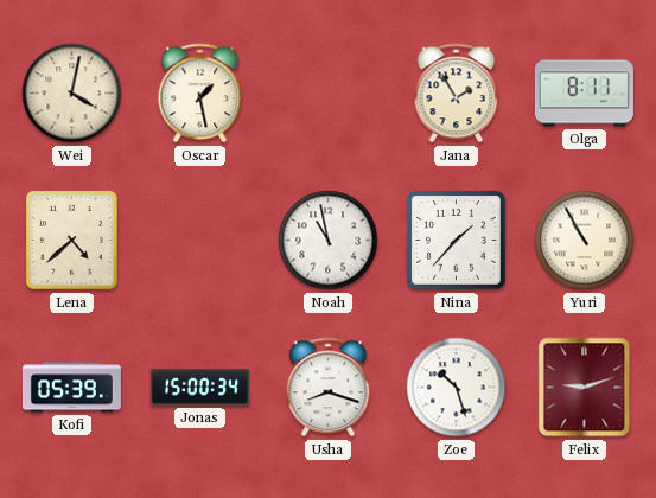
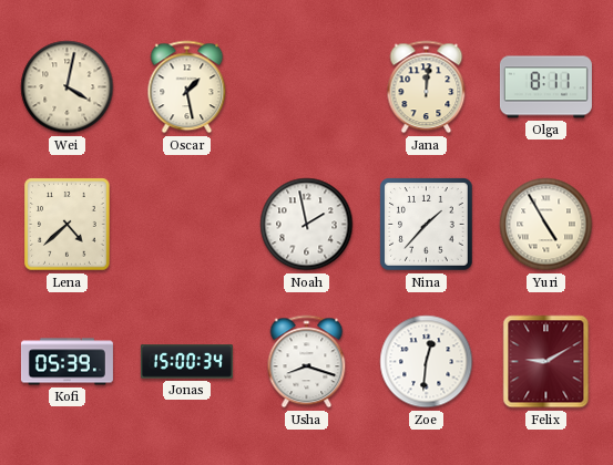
Jana: 1:55 -> 12:01 (427, 87)
Noah: 10:58 -> 1:58 (307, 225)
Yuri: 10:55 -> 4:55 (546, 225)
Zoe: 10:27 -> 12:31 (427, 362)
Felix: 9:12 -> 9:10 (546, 362)
